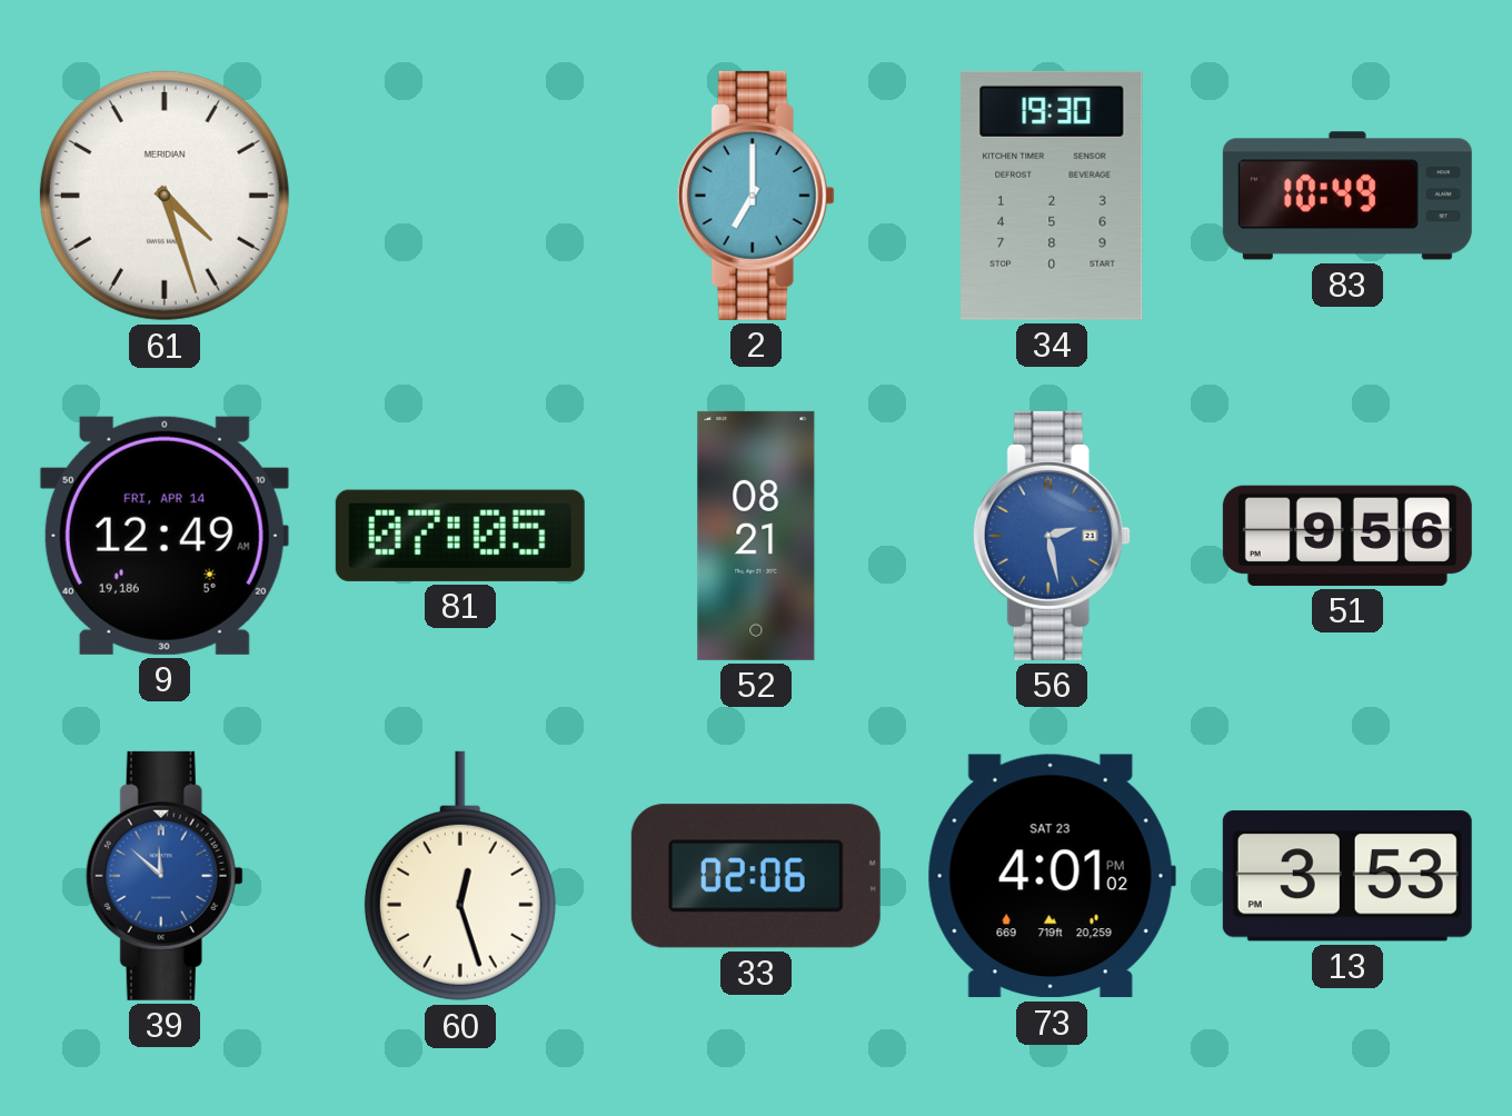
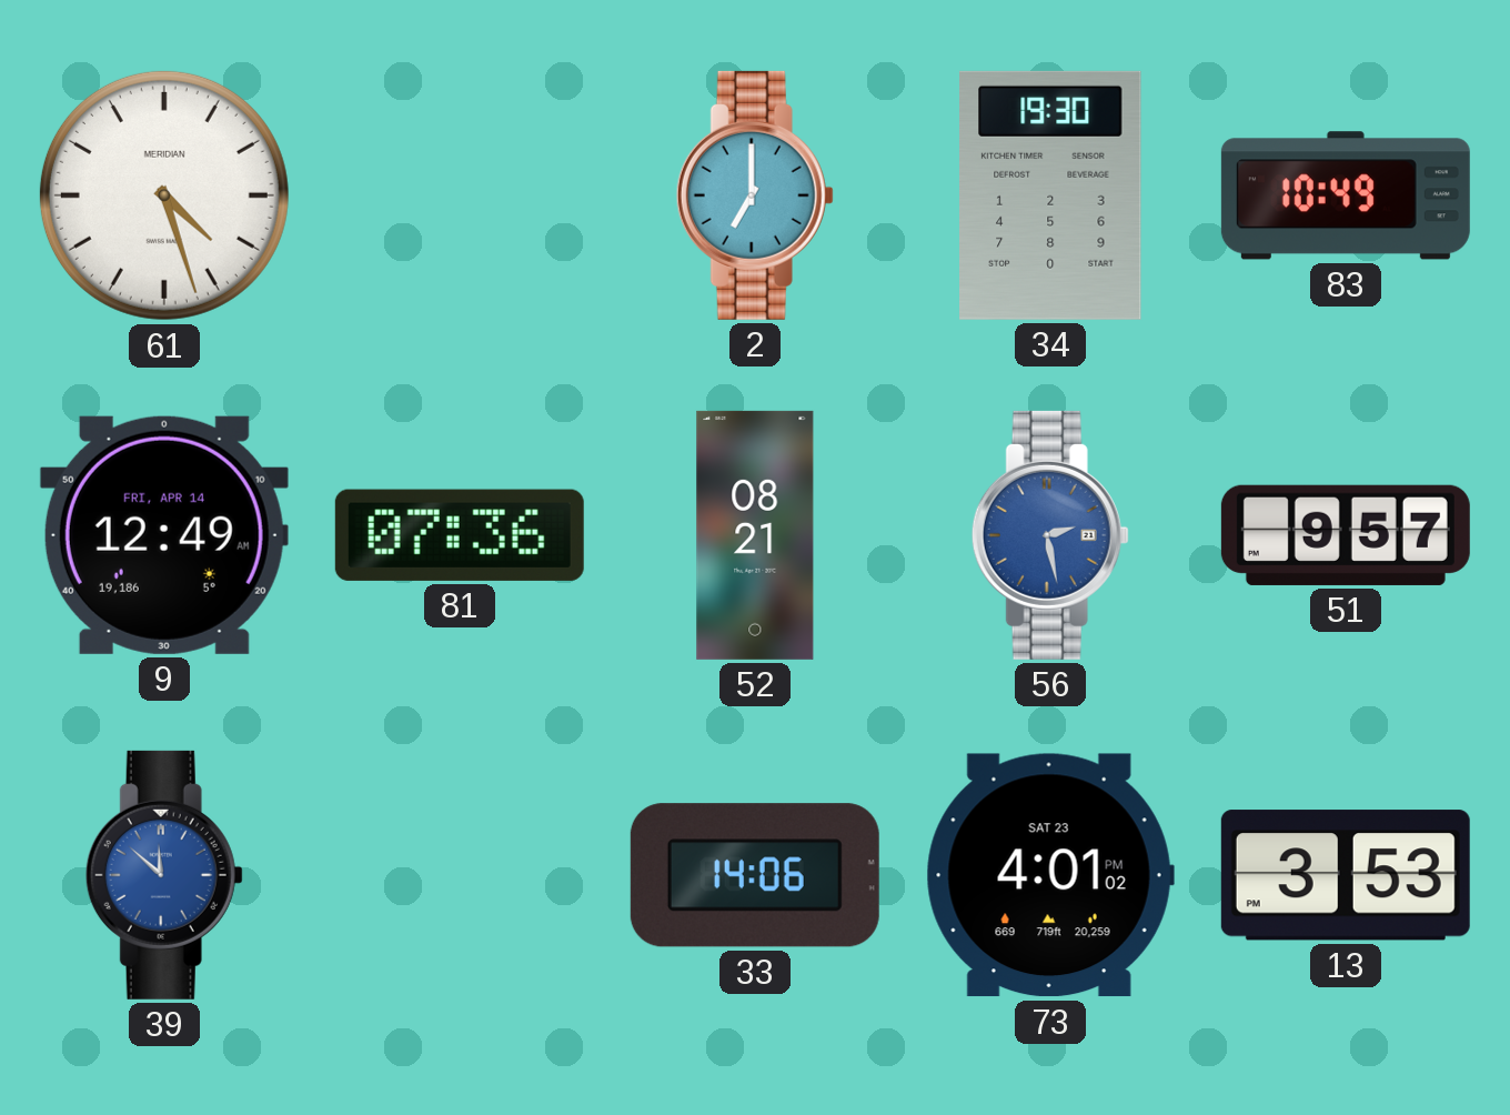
81: 07:05 -> 07:36 (460, 535)
51: 9:56 -> 9:57 (1346, 535)
60: 12:27 -> none (460, 876)
33: 02:06 -> 14:06 (755, 875)
